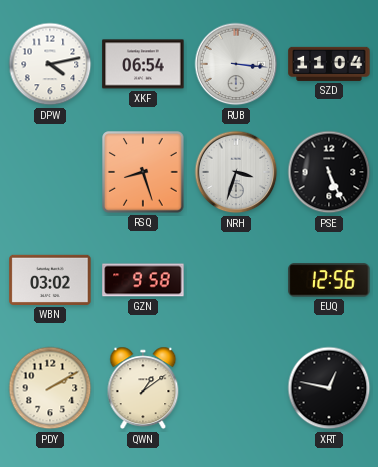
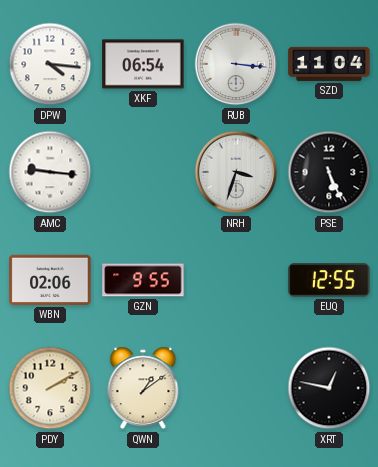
DPW: 4:13 -> 4:16 (50, 64)
AMC: none -> 9:16 (50, 172)
RSQ: 8:27 -> none (143, 172)
WBN: 03:02 -> 02:06 (50, 280)
GZN: 9:58 -> 9:55 (143, 280)
EUQ: 12:56 -> 12:55 (329, 280)
